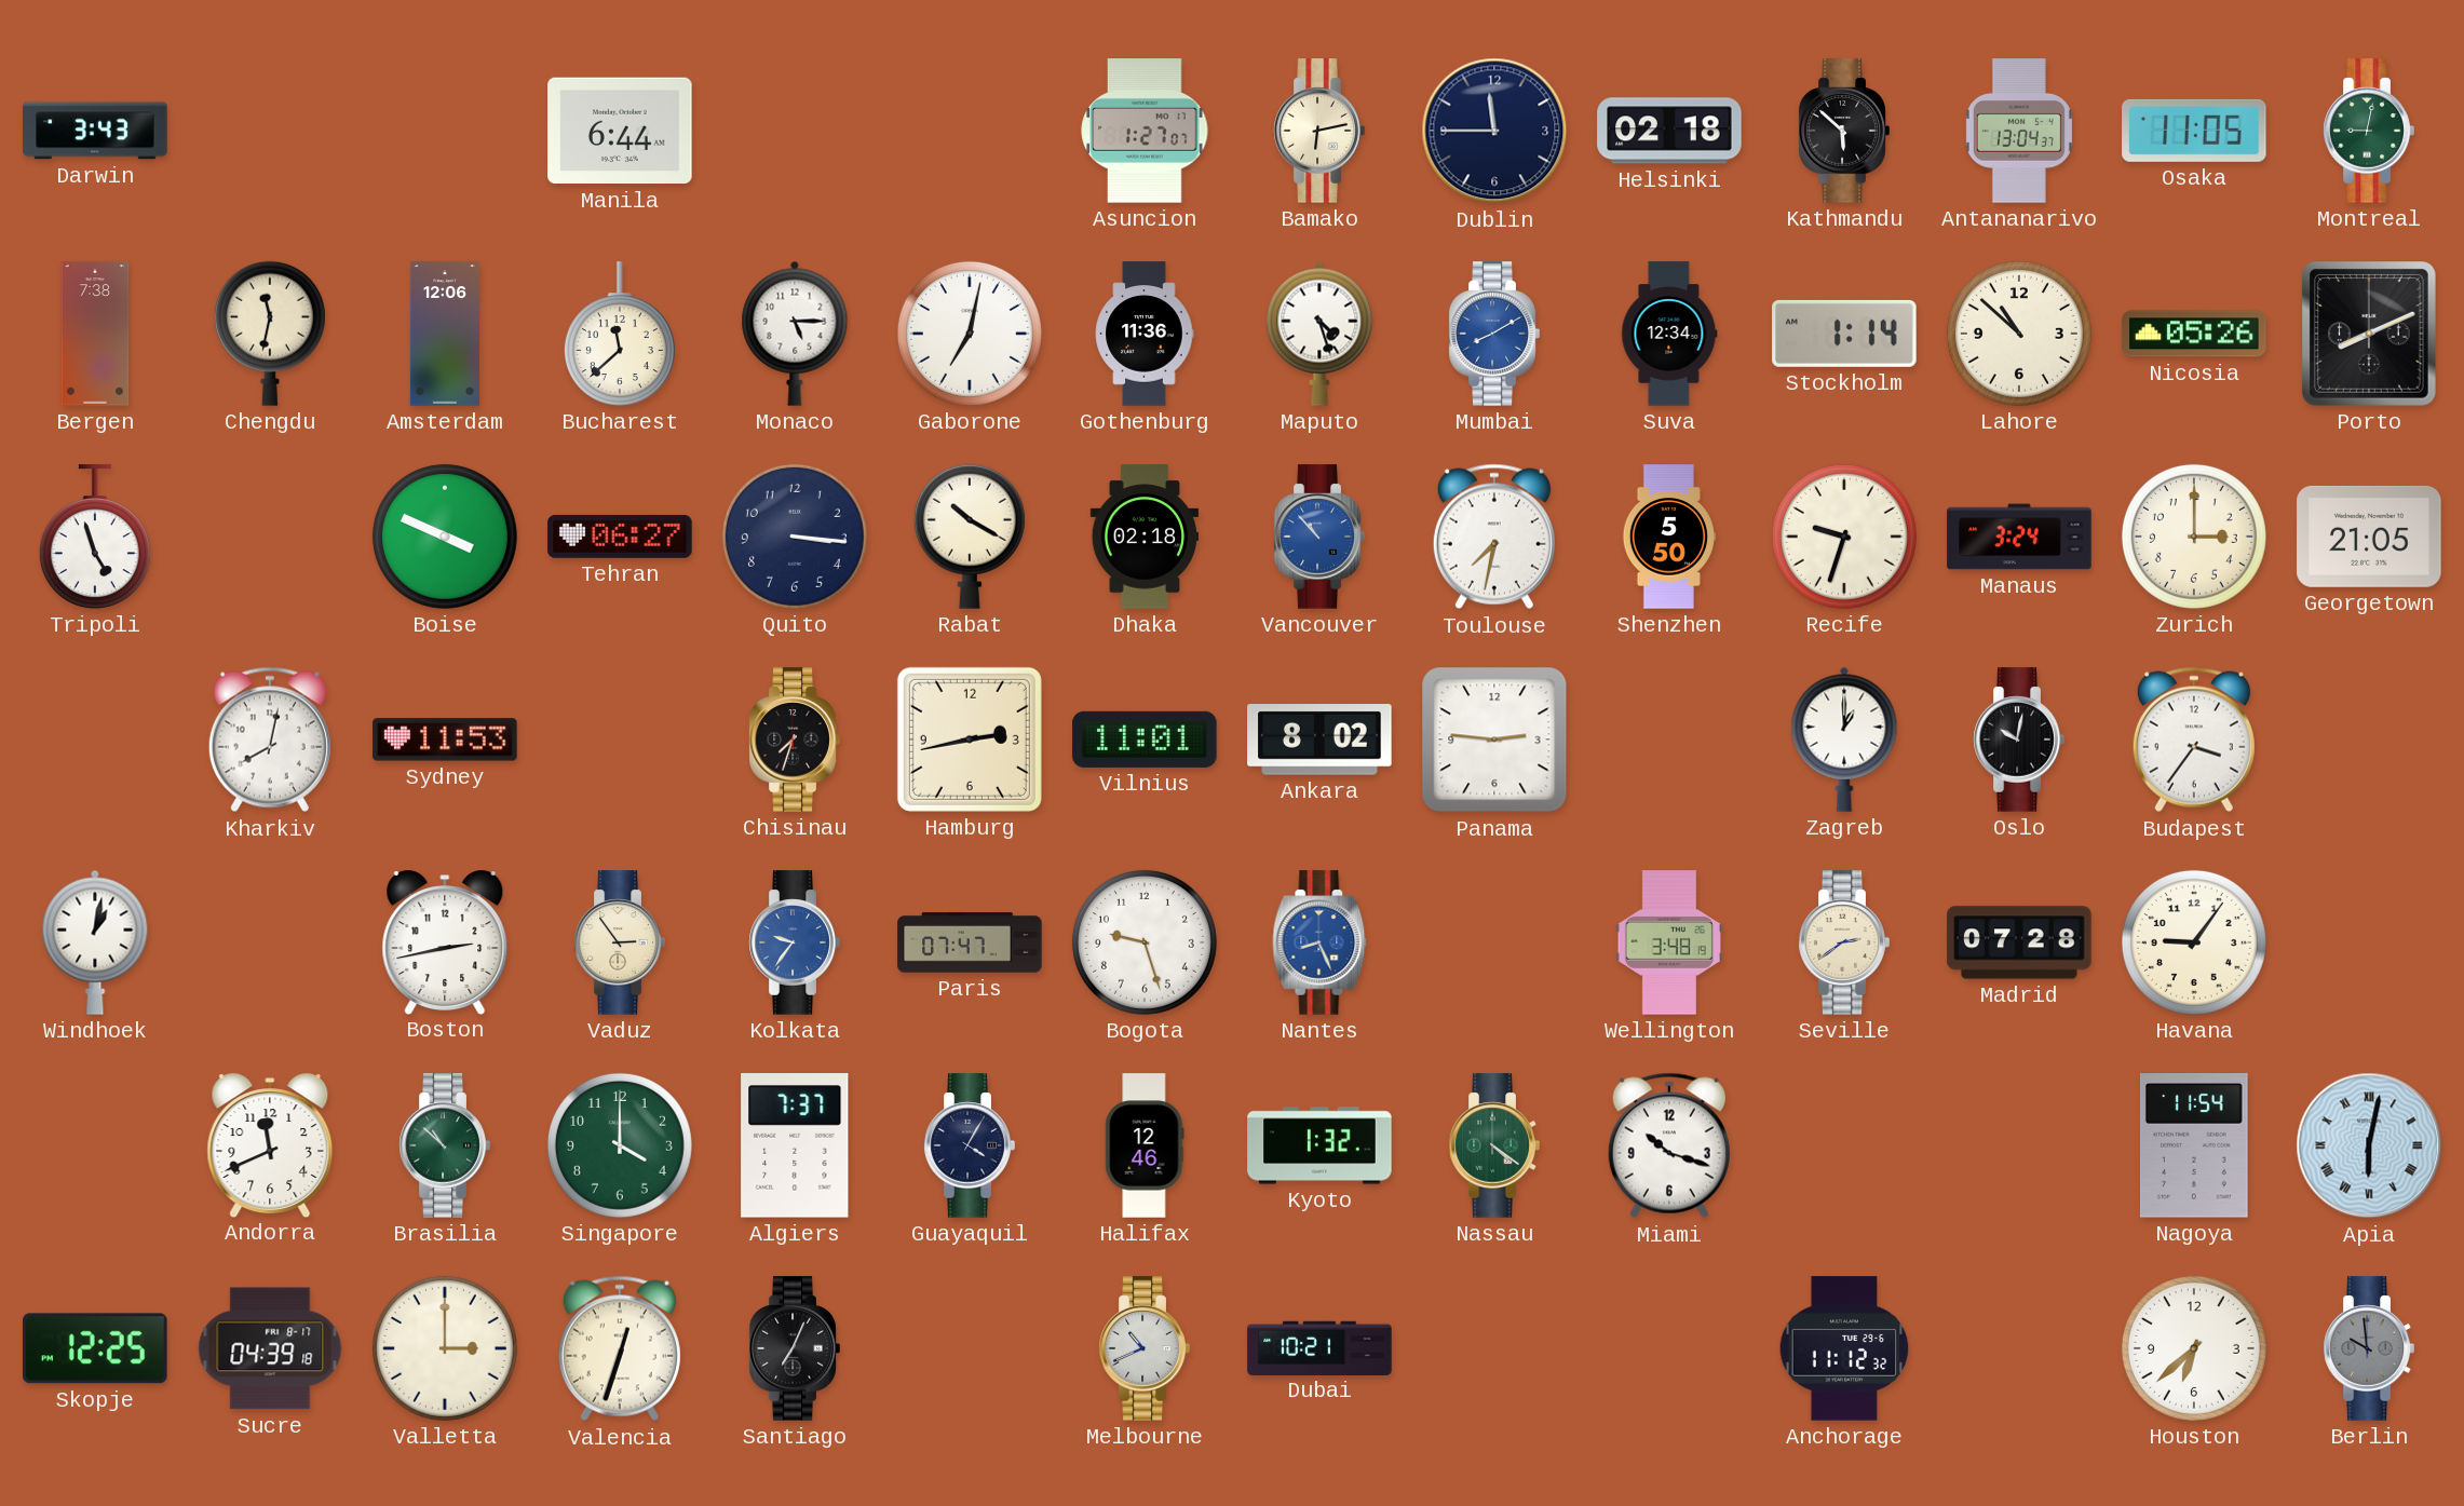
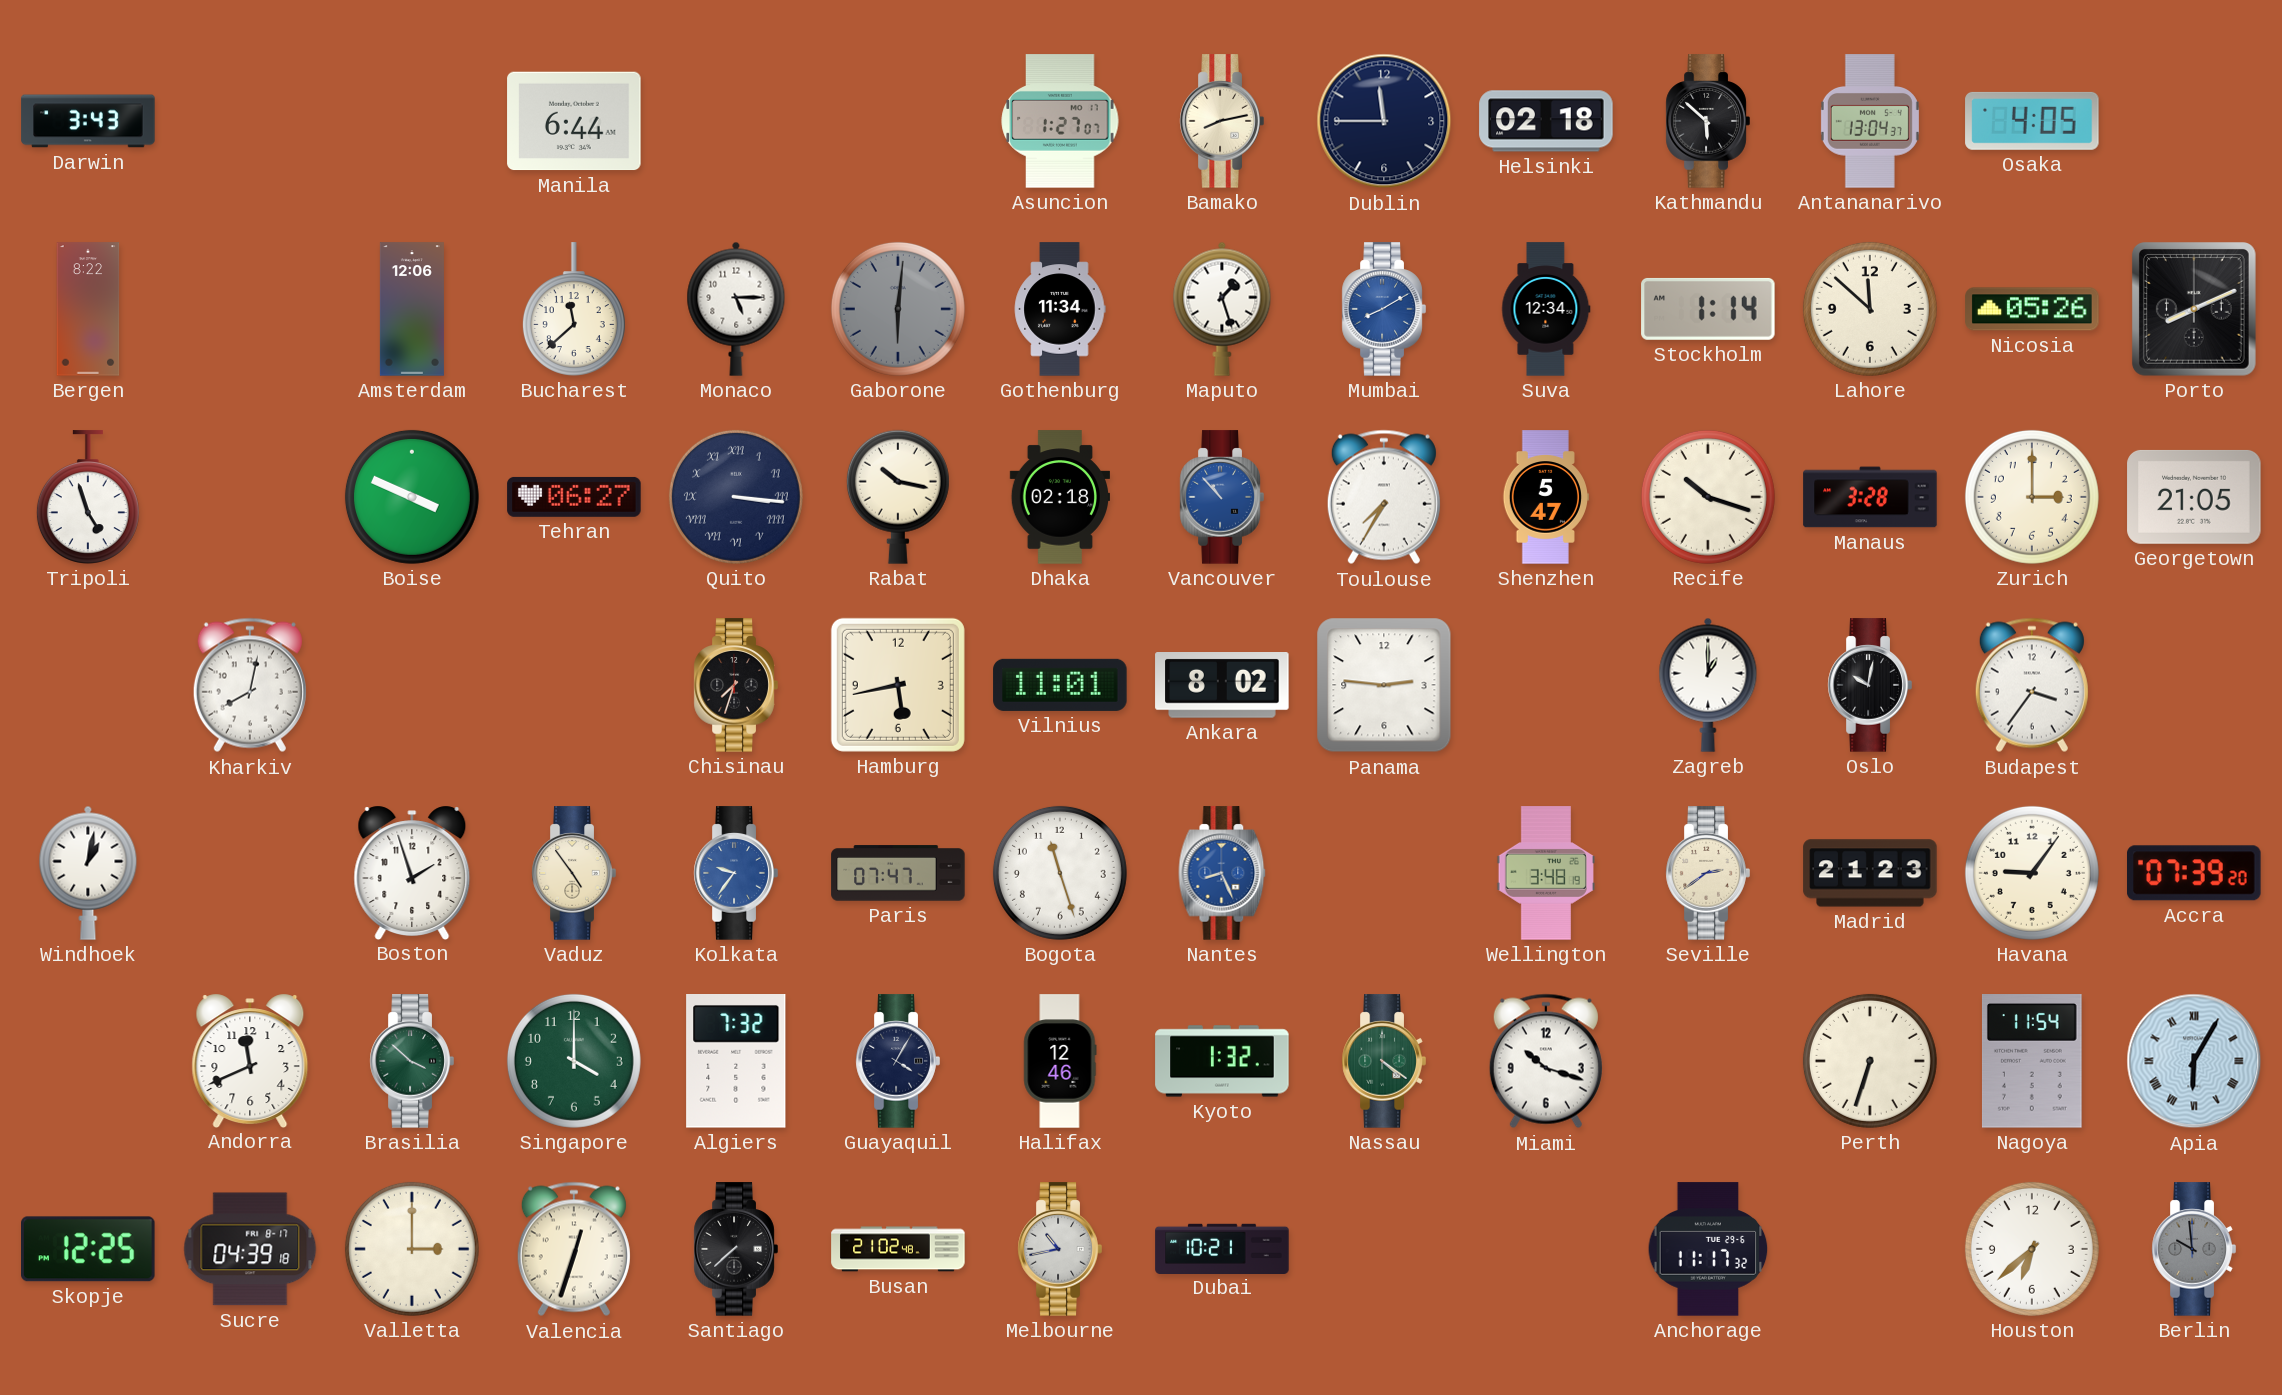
Bamako: 6:13 -> 8:13 (1222, 121)
Osaka: 11:05 -> 4:05 (2032, 121)
Montreal: 9:02 -> none (2369, 131)
Bergen: 7:38 -> 8:22 (88, 309)
Chengdu: 11:32 -> none (270, 334)
Gaborone: 7:02 -> 6:01 (898, 309)
Gaborone dial: white -> grey (898, 309)
Gothenburg: 11:36 -> 11:34 (1060, 309)
Maputo: 4:27 -> 1:27 (1222, 309)
Lahore: 10:52 -> 11:52 (1870, 309)
Quito numerals: Arabic -> Roman (736, 497)
Rabat: 10:20 -> 10:17 (898, 497)
Toulouse: 7:32 -> 7:35 (1384, 497)
Shenzhen: 5:50 -> 5:47 (1545, 497)
Recife: 9:33 -> 10:18 (1708, 497)
Manaus: 3:24 -> 3:28 (1870, 497)
Sydney: 11:53 -> none (445, 740)
Hamburg: 2:43 -> 5:43 (898, 685)
Boston: 2:43 -> 1:57 (412, 872)
Vaduz: 2:54 -> 4:54 (574, 873)
Bogota: 9:27 -> 11:27 (1060, 873)
Madrid: 07:28 -> 21:23 (1870, 873)
Accra: none -> 07:39 (2194, 873)
Brasilia: 10:52 -> 3:52 (412, 1061)
Algiers: 7:37 -> 7:32 (736, 1062)
Perth: none -> 6:33 (1870, 1061)
Apia: 6:02 -> 6:05 (2194, 1061)
Santiago: 7:04 -> 7:38 (736, 1249)
Busan: none -> 21:02 (898, 1249)
Melbourne: 10:41 -> 10:43 (1060, 1249)
Anchorage: 11:12 -> 11:17 (1708, 1249)
